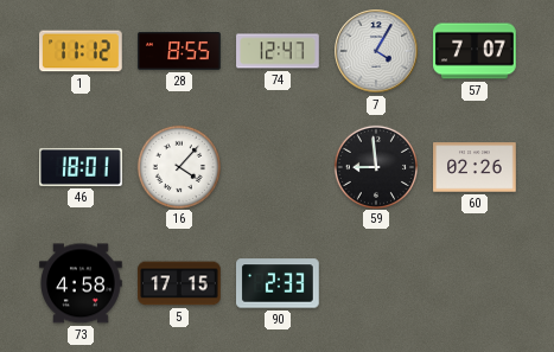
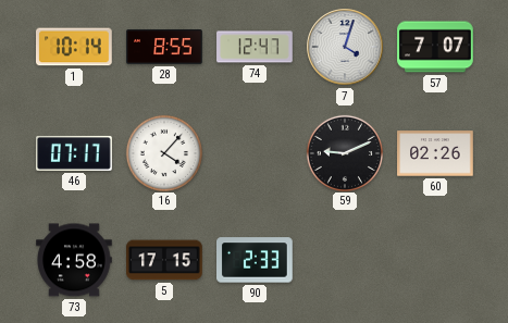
1: 11:12 -> 10:14 (75, 47)
7: 4:05 -> 4:03 (345, 47)
46: 18:01 -> 07:17 (74, 153)
59: 8:59 -> 9:11 (344, 152)
